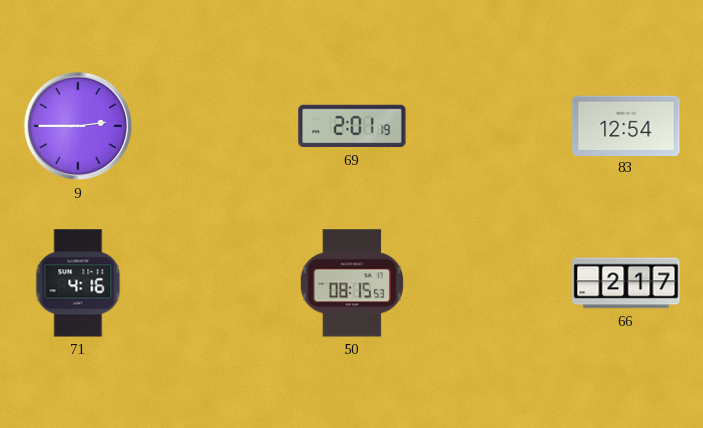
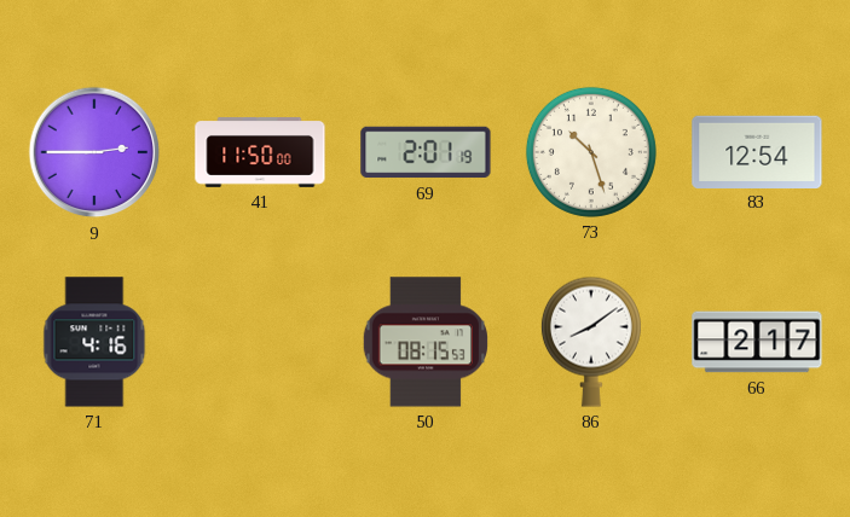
41: none -> 11:50 (260, 153)
73: none -> 10:27 (591, 152)
86: none -> 8:09 (591, 342)
